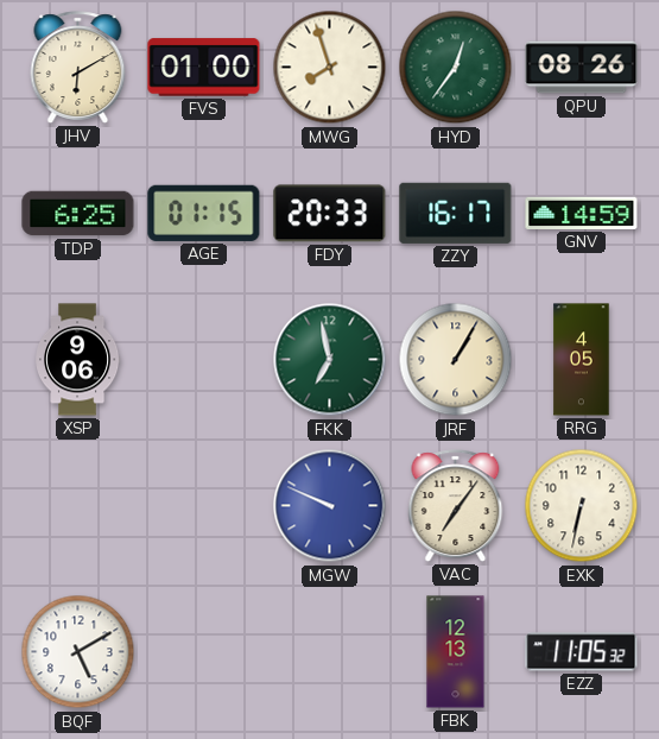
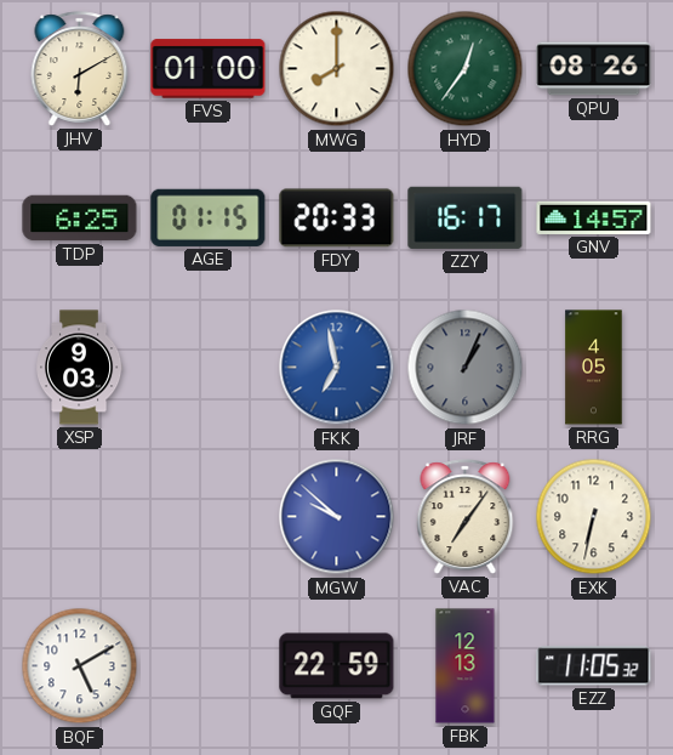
MWG: 7:57 -> 8:00 (337, 69)
GNV: 14:59 -> 14:57 (594, 217)
XSP: 9:06 -> 9:03 (80, 368)
FKK dial: green -> blue (337, 368)
JRF: 1:05 -> 1:04 (466, 368)
JRF dial: cream -> grey (466, 368)
MGW: 9:49 -> 9:52 (337, 517)
GQF: none -> 22:59 (337, 666)
